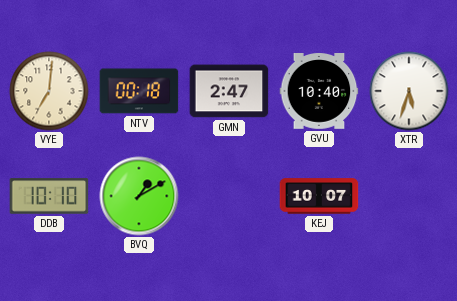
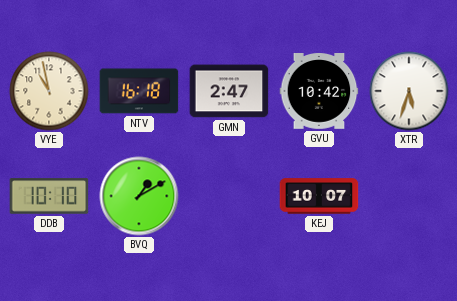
VYE: 7:01 -> 10:58 (49, 91)
NTV: 00:18 -> 16:18 (139, 91)
GVU: 10:40 -> 10:42 (319, 92)
